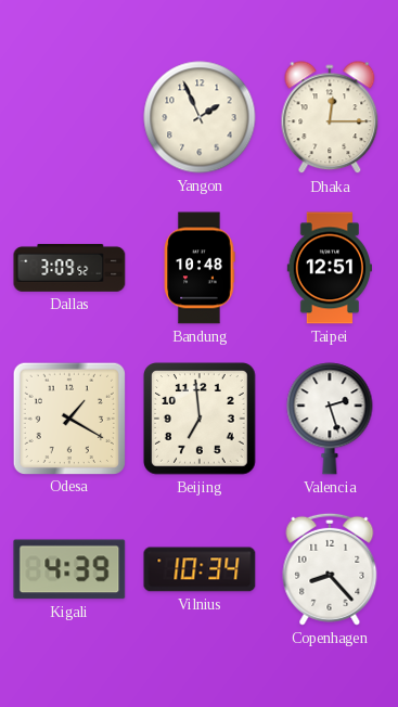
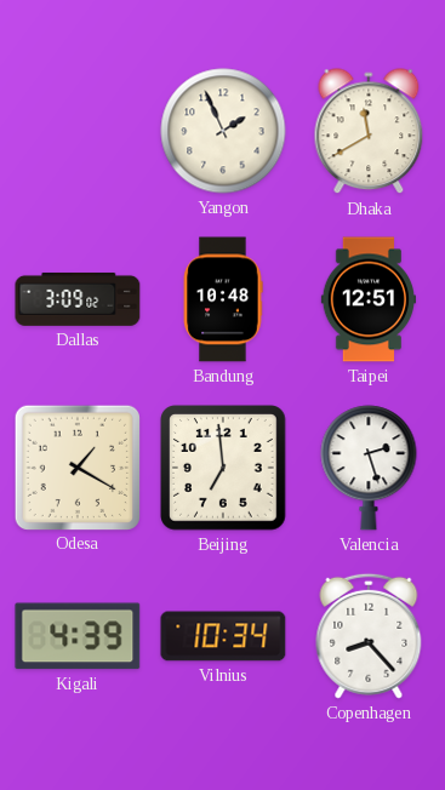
Dhaka: 12:15 -> 11:40 (369, 132)
Dallas: 3:09:52 -> 3:09:02 (78, 299)
